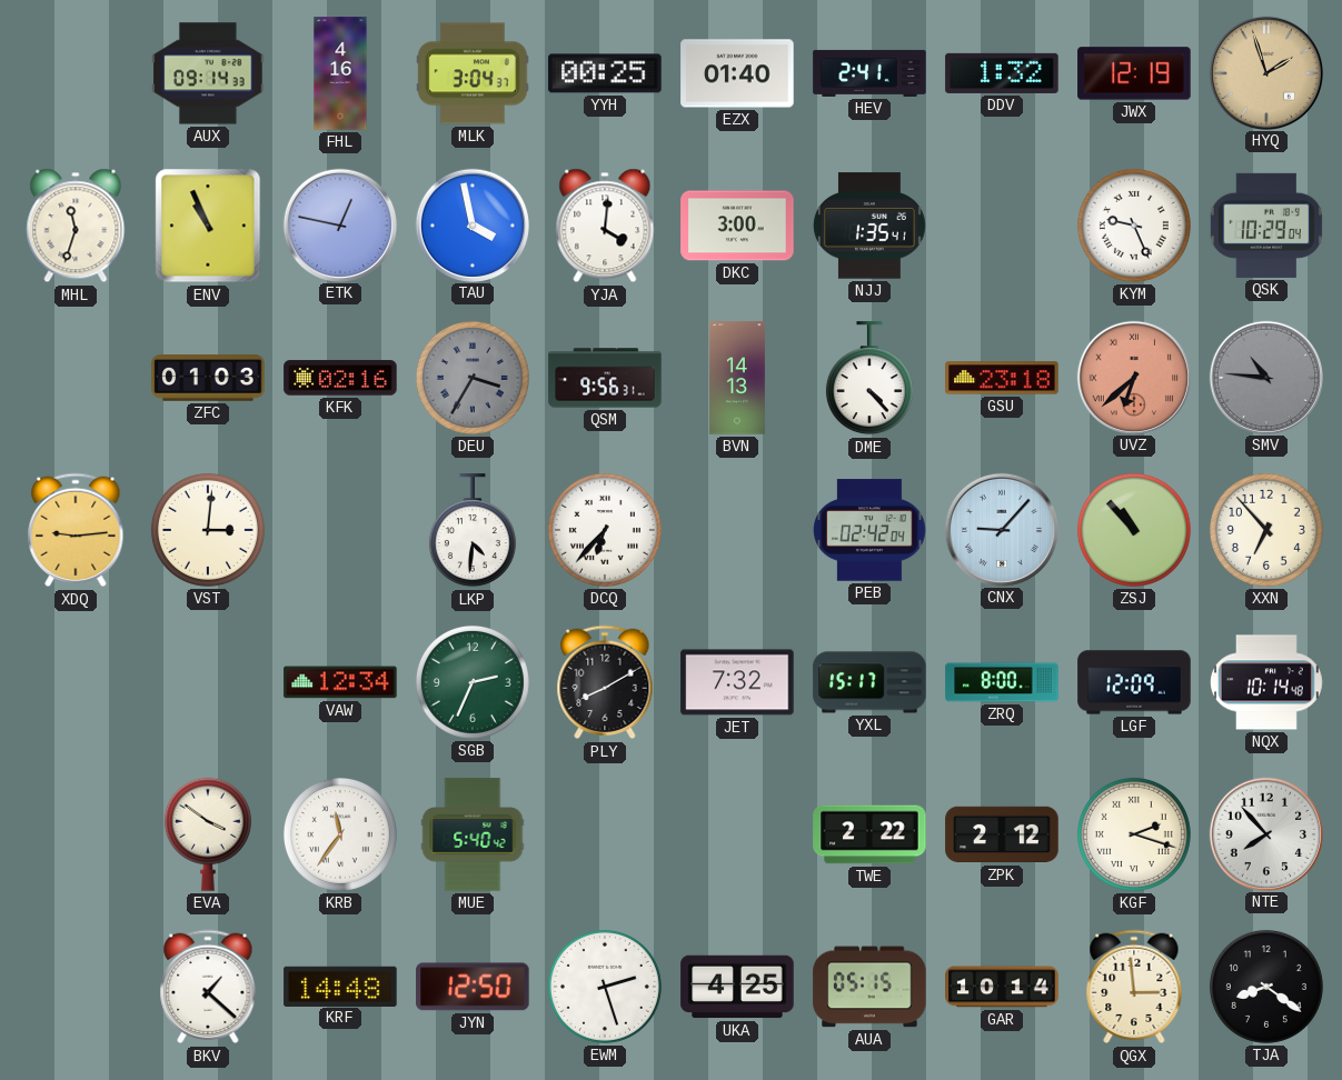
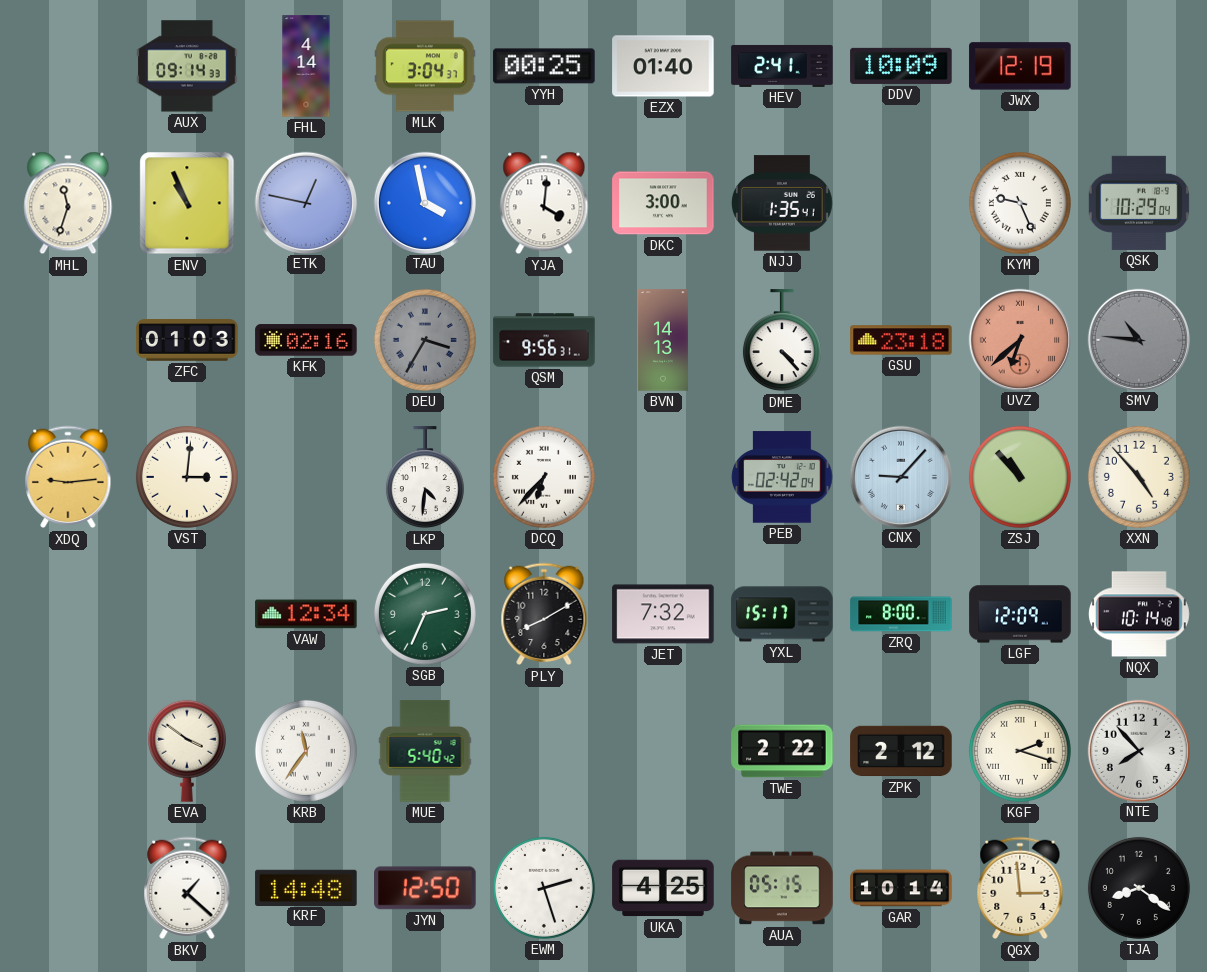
FHL: 4:16 -> 4:14 (306, 66)
DDV: 1:32 -> 10:09 (901, 66)
HYQ: 1:57 -> none (1265, 72)
XXN: 6:53 -> 4:53 (1139, 477)
